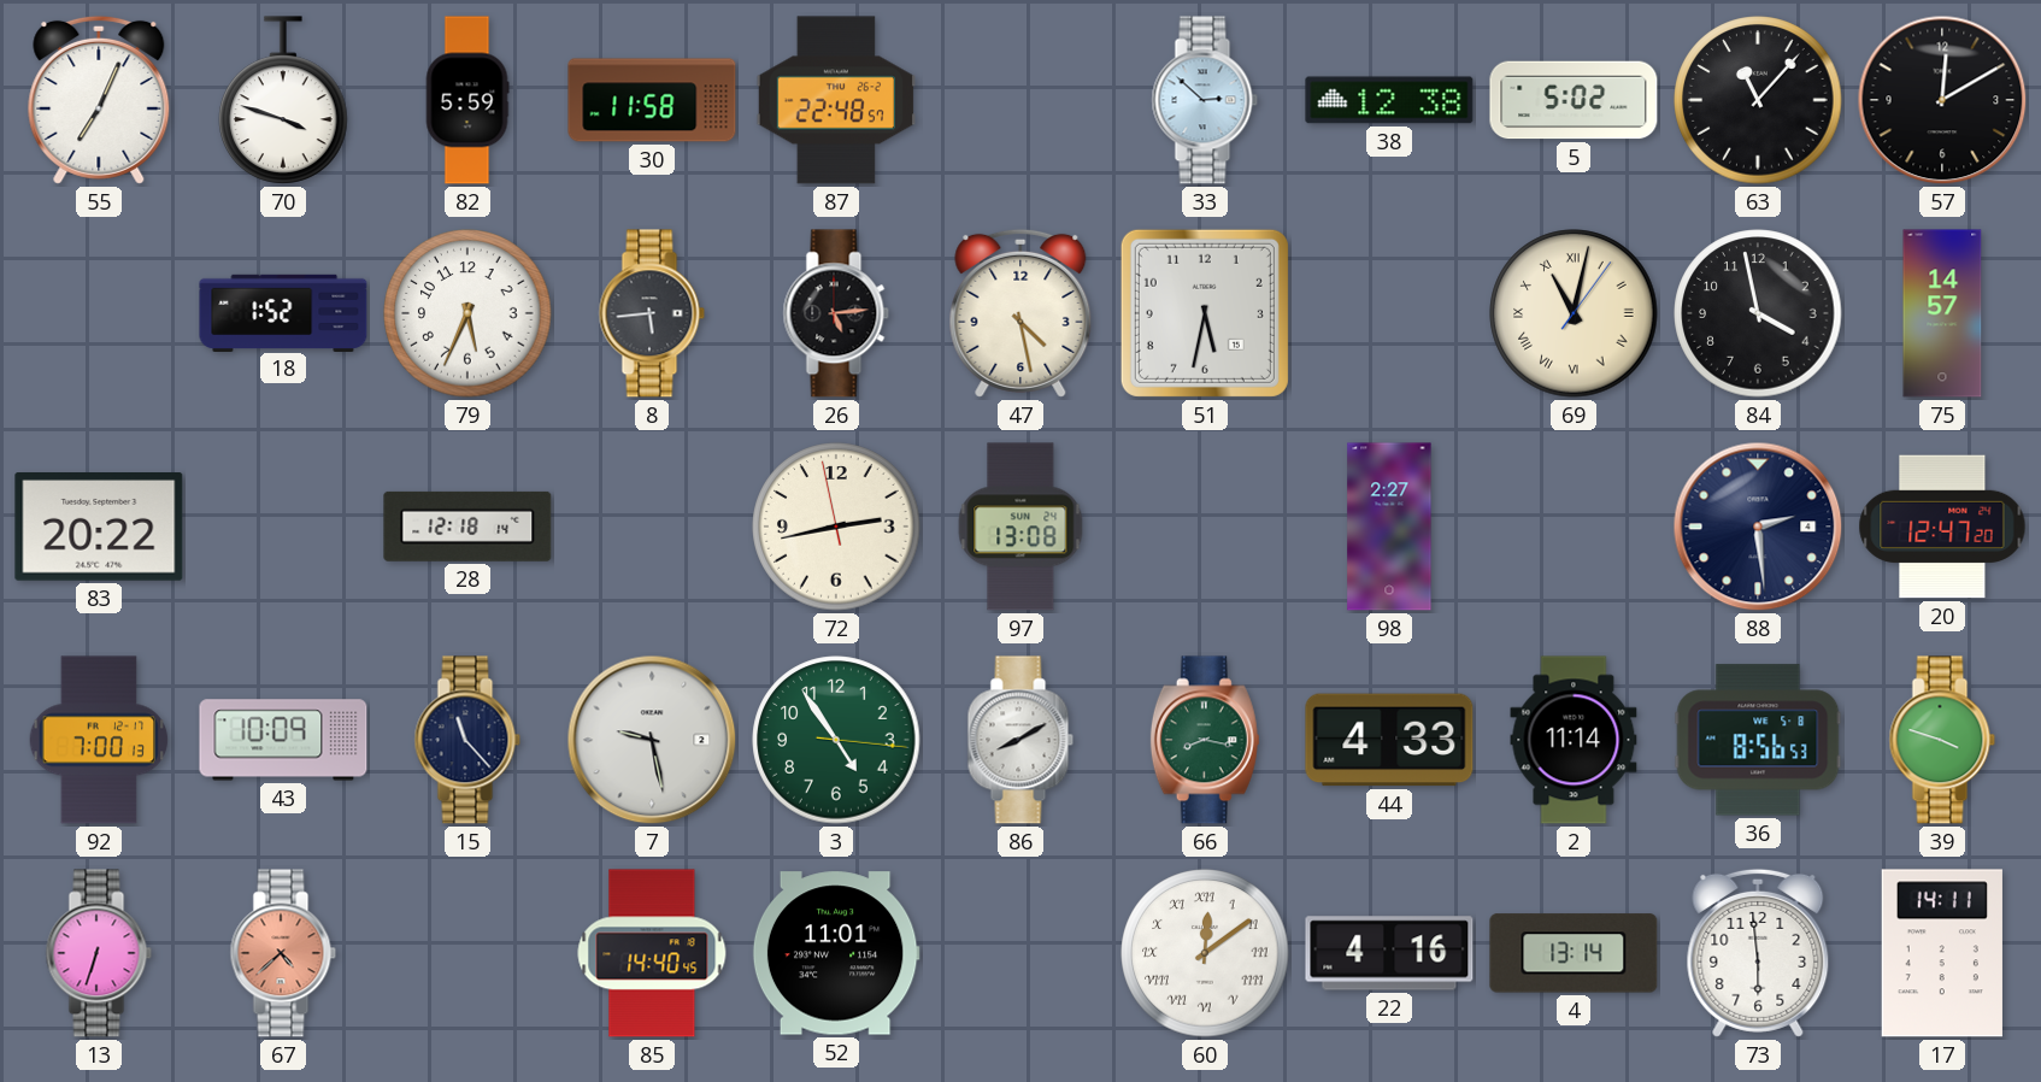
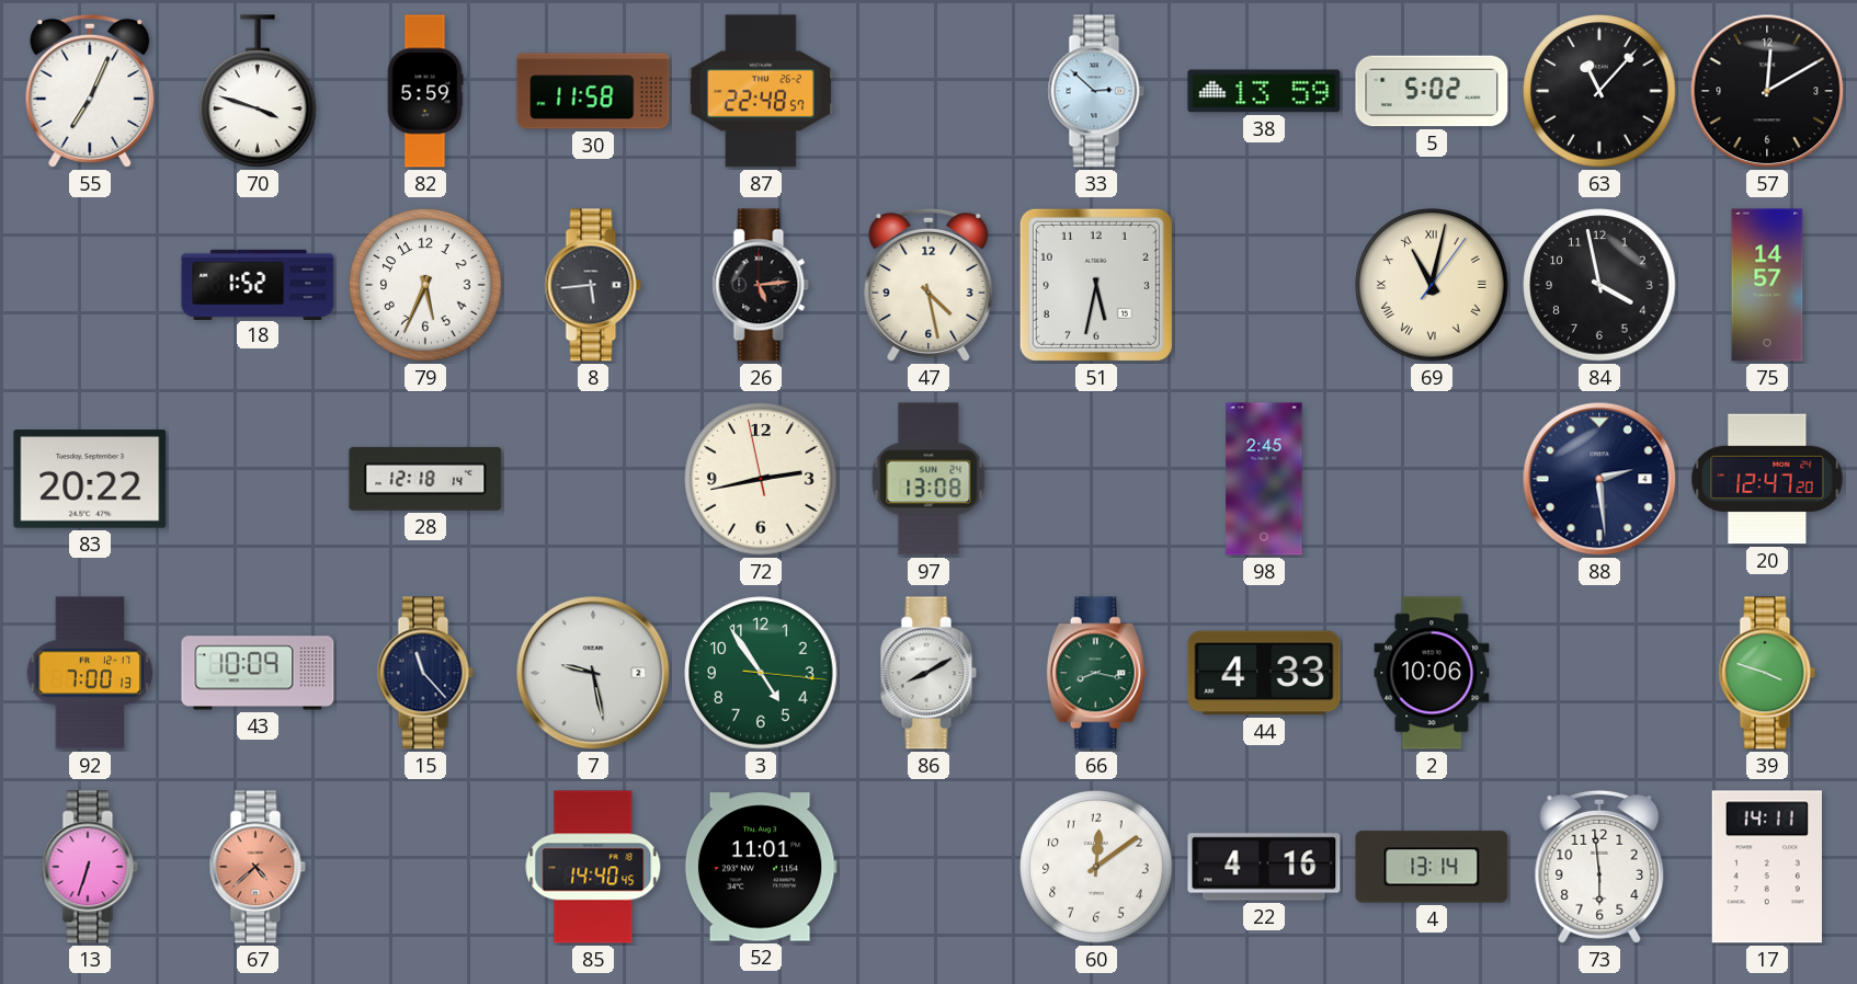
38: 12:38 -> 13:59 (1264, 91)
98: 2:27 -> 2:45 (1264, 479)
2: 11:14 -> 10:06 (1432, 673)
36: 8:56 -> none (1758, 740)
60 numerals: Roman -> Arabic (1096, 867)
